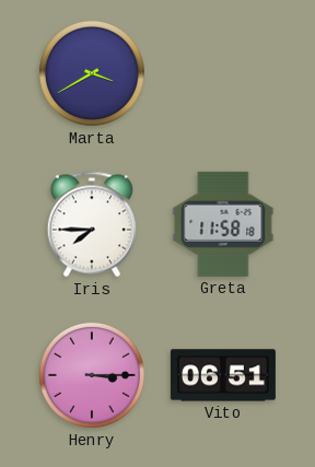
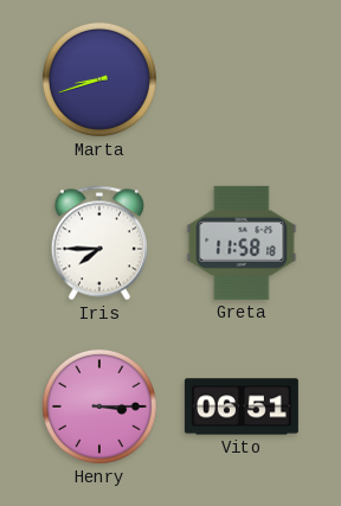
Marta: 3:40 -> 8:42 (99, 79)
